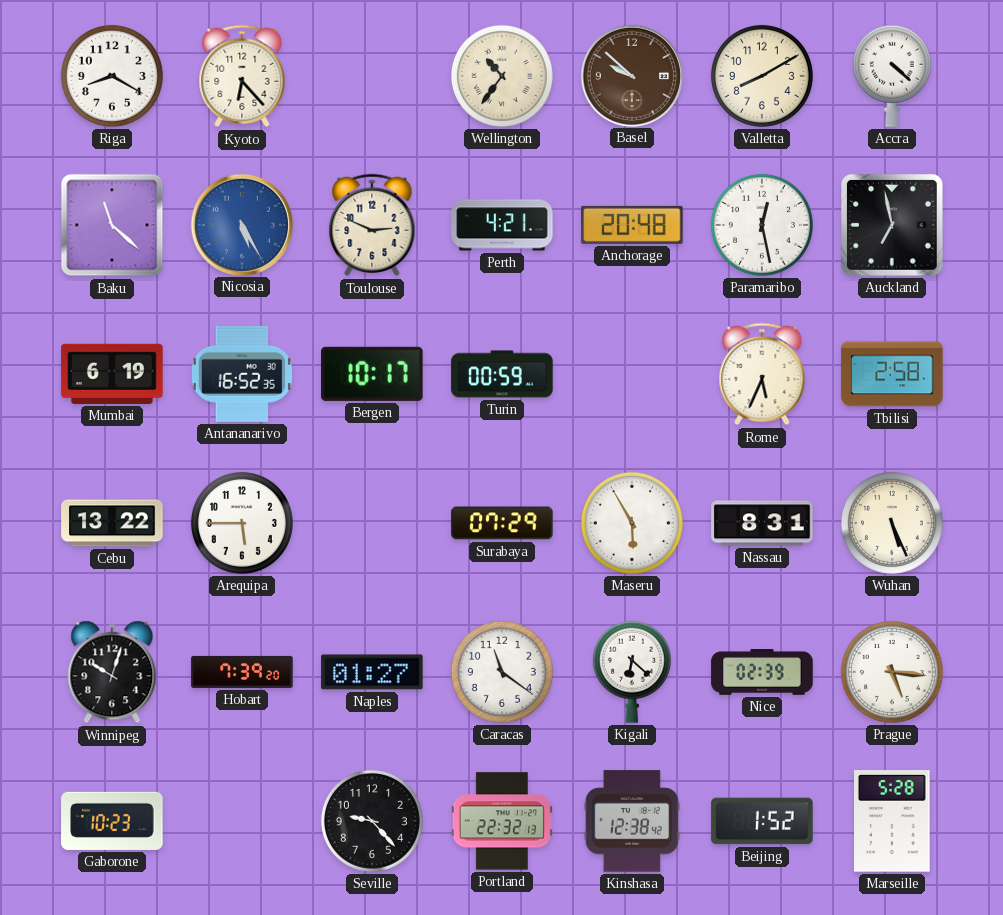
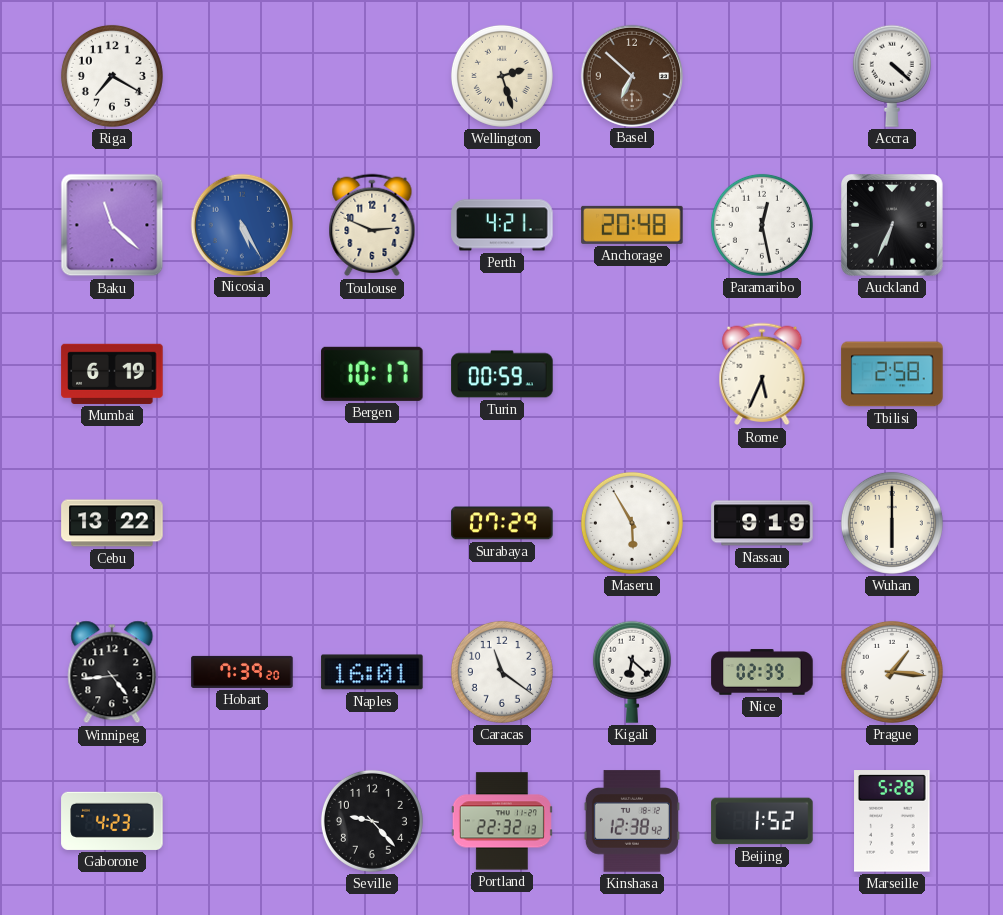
Riga: 8:20 -> 7:20 (112, 76)
Kyoto: 6:23 -> none (242, 76)
Wellington: 10:36 -> 2:27 (502, 76)
Basel: 9:52 -> 6:52 (631, 75)
Valletta: 8:10 -> none (762, 76)
Auckland: 6:58 -> 6:34 (893, 226)
Antananarivo: 16:52 -> none (241, 374)
Arequipa: 5:45 -> none (242, 523)
Nassau: 8:31 -> 9:19 (762, 523)
Wuhan: 5:26 -> 6:00 (892, 523)
Winnipeg: 10:03 -> 4:44 (112, 672)
Naples: 01:27 -> 16:01 (372, 672)
Prague: 5:16 -> 1:16 (892, 672)
Gaborone: 10:23 -> 4:23 (112, 821)
